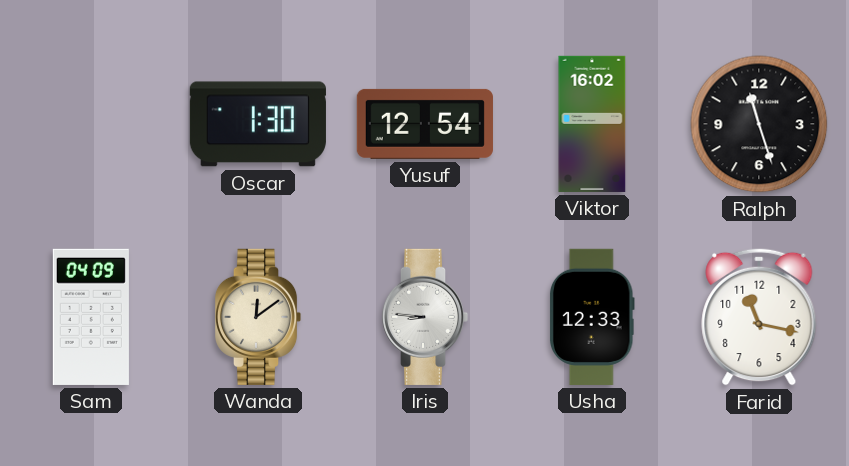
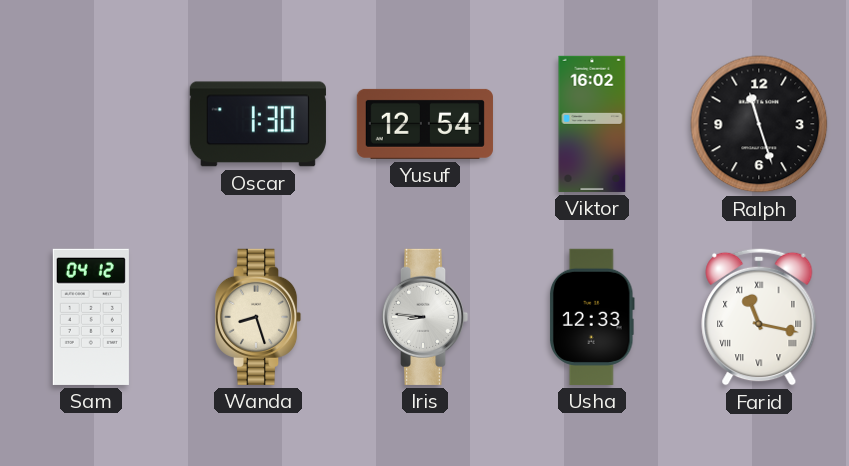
Sam: 04:09 -> 04:12 (91, 317)
Wanda: 12:09 -> 8:27 (258, 317)
Farid numerals: Arabic -> Roman (759, 317)
